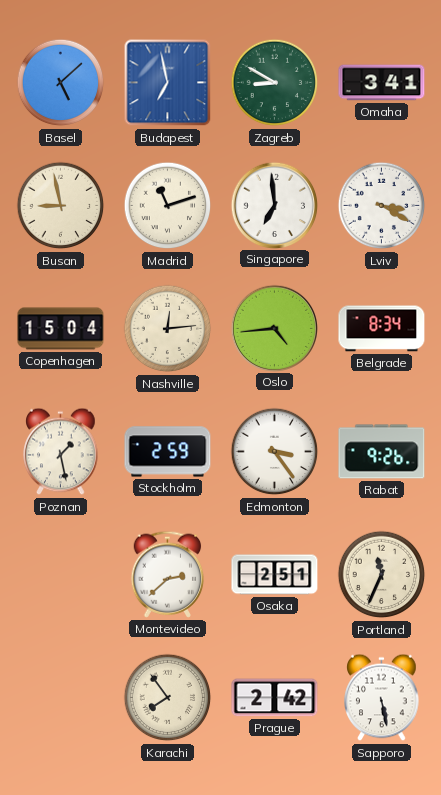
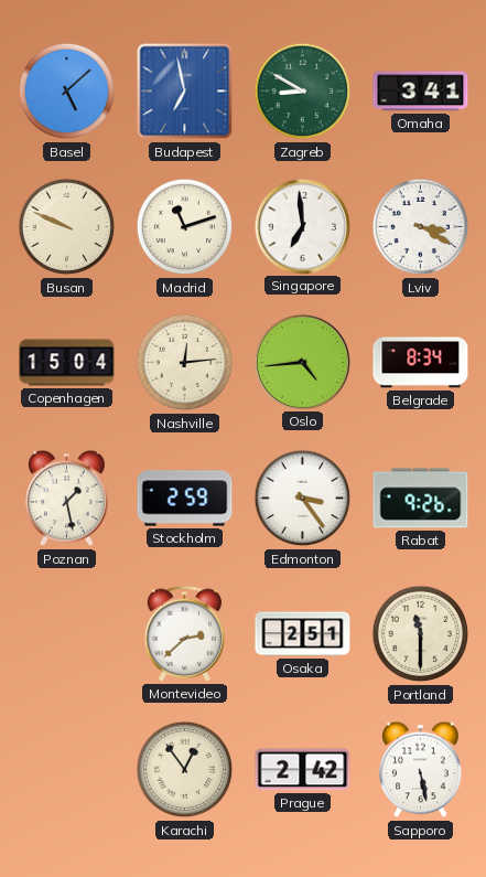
Busan: 8:58 -> 9:49 (67, 227)
Portland: 11:34 -> 11:30 (421, 634)
Karachi: 7:54 -> 12:54 (185, 770)
